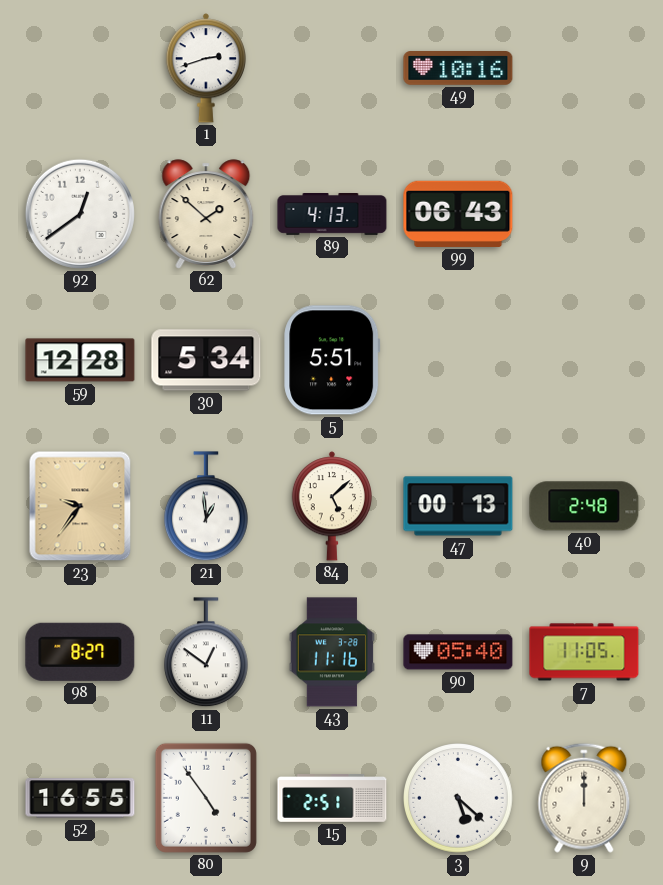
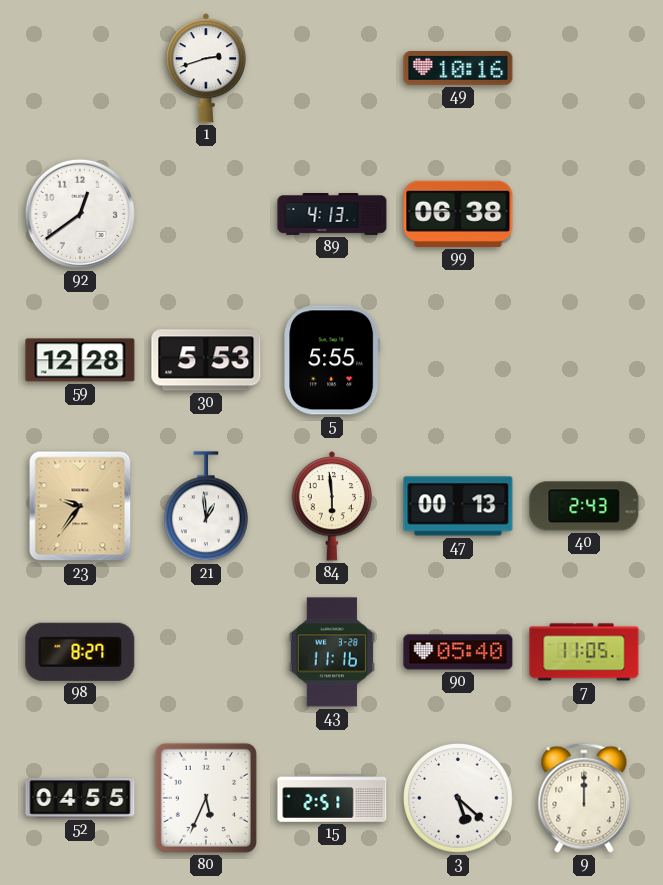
62: 1:52 -> none (206, 214)
99: 06:43 -> 06:38 (458, 214)
30: 5:34 -> 5:53 (206, 360)
5: 5:51 -> 5:55 (332, 360)
84: 5:08 -> 5:59 (331, 506)
40: 2:48 -> 2:43 (584, 506)
11: 12:51 -> none (206, 653)
52: 16:55 -> 04:55 (80, 798)
80: 4:54 -> 5:34 (206, 798)
